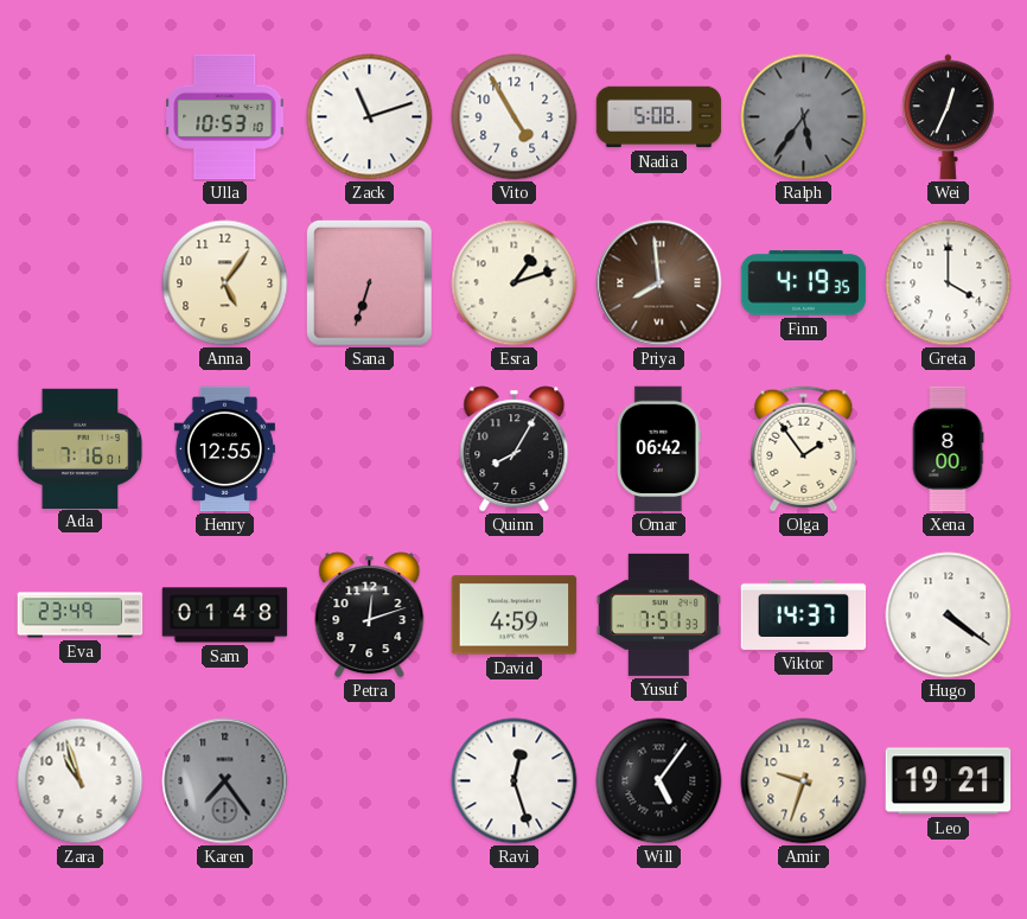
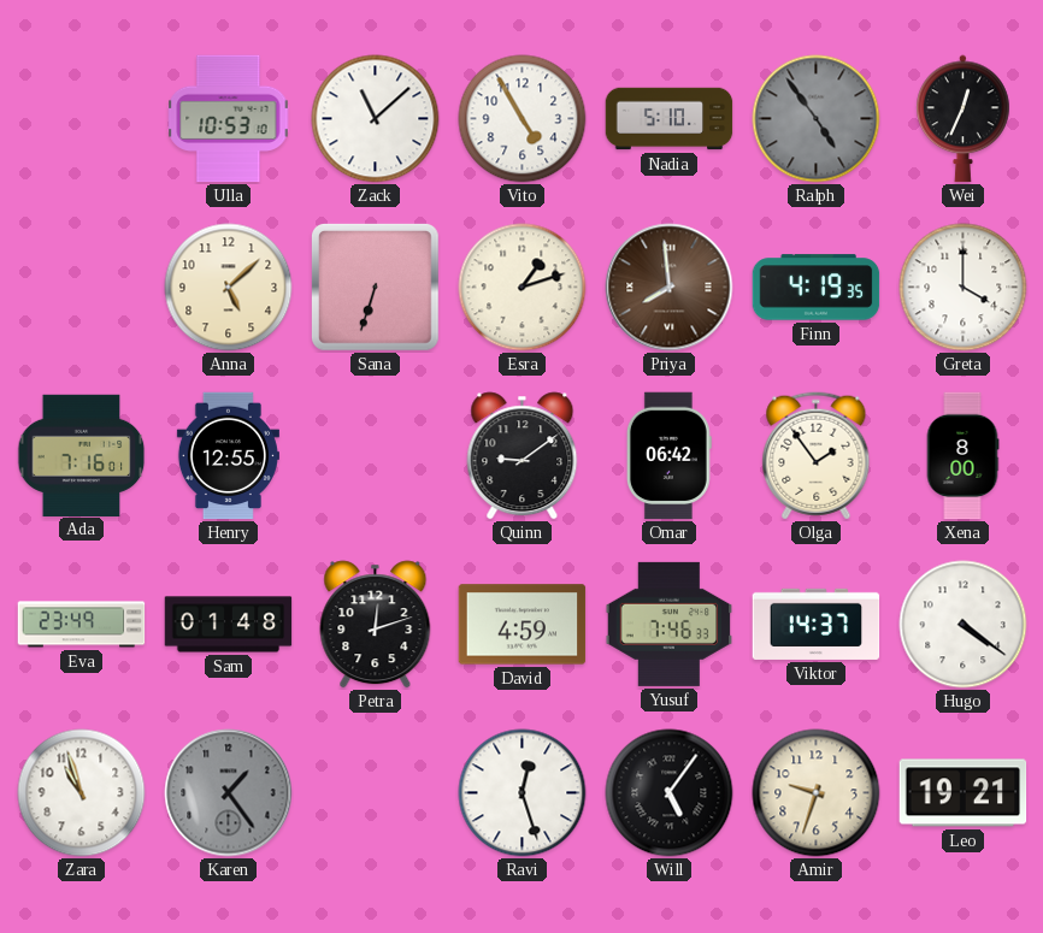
Zack: 11:12 -> 11:08 (376, 119)
Nadia: 5:08 -> 5:10 (670, 119)
Ralph: 5:36 -> 4:54 (817, 119)
Anna: 5:06 -> 5:08 (229, 288)
Quinn: 8:05 -> 9:09 (523, 456)
Yusuf: 7:51 -> 7:46 (670, 624)
Karen: 7:24 -> 1:24 (229, 793)
